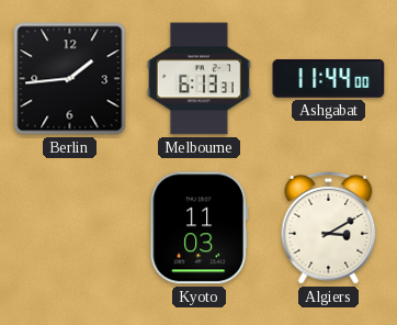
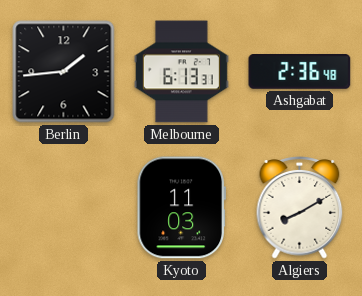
Ashgabat: 11:44 -> 2:36 (300, 72)
Algiers: 3:10 -> 8:10 (300, 208)
